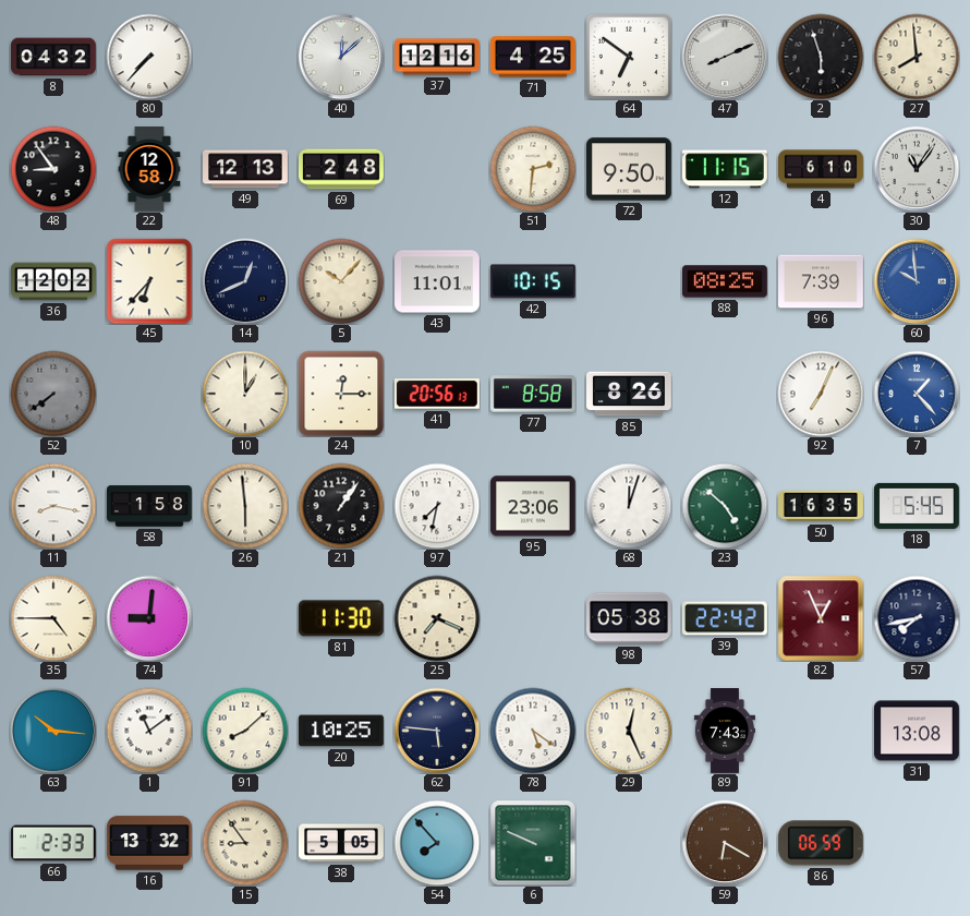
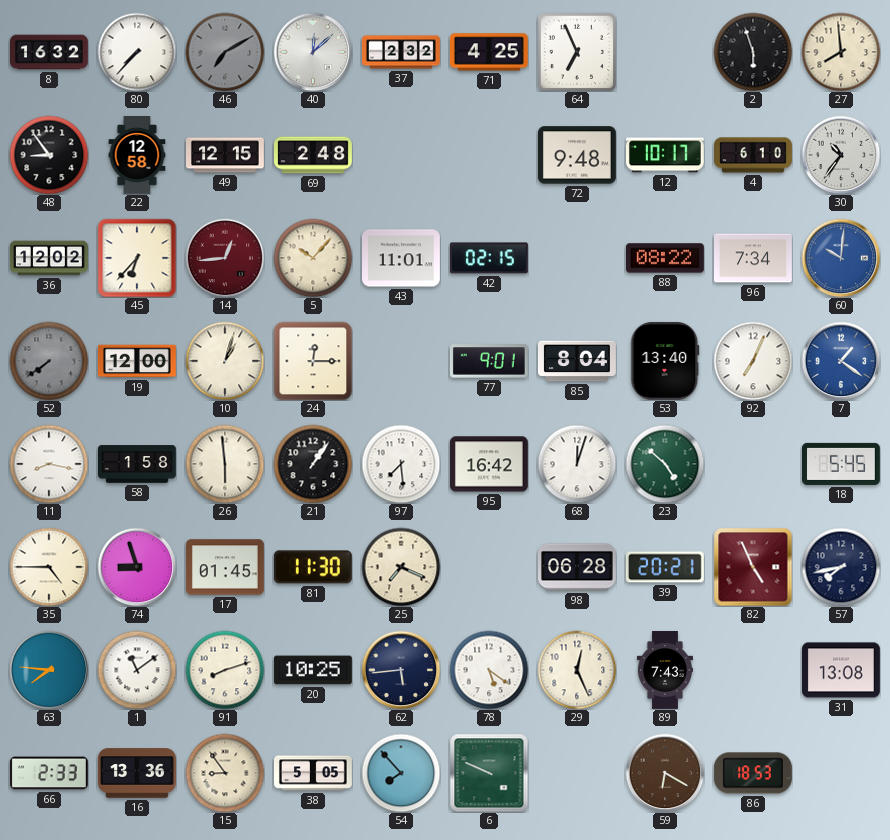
8: 04:32 -> 16:32 (50, 52)
46: none -> 7:10 (225, 52)
37: 12:16 -> 2:32 (401, 52)
64: 6:51 -> 6:56 (577, 52)
47: 8:11 -> none (725, 57)
49: 12:13 -> 12:15 (226, 155)
51: 2:31 -> none (533, 169)
72: 9:50 -> 9:48 (577, 155)
12: 11:15 -> 10:17 (666, 155)
30: 11:06 -> 10:36 (841, 155)
14: 12:41 -> 12:44 (225, 258)
14 dial: navy -> burgundy (225, 258)
42: 10:15 -> 02:15 (489, 258)
88: 08:25 -> 08:22 (666, 258)
96: 7:39 -> 7:34 (754, 258)
60: 9:59 -> 10:01 (841, 258)
19: none -> 12:00 (138, 361)
10: 1:00 -> 1:03 (225, 361)
41: 20:56 -> none (437, 394)
77: 8:58 -> 9:01 (489, 361)
85: 8:26 -> 8:04 (578, 361)
53: none -> 13:40 (665, 361)
7: 1:23 -> 1:21 (841, 361)
97: 7:32 -> 7:29 (401, 464)
95: 23:06 -> 16:42 (489, 464)
50: 16:35 -> none (821, 506)
74: 9:01 -> 8:57 (137, 567)
17: none -> 01:45 (225, 567)
98: 05:38 -> 06:28 (578, 567)
39: 22:42 -> 20:21 (665, 567)
82: 12:56 -> 4:56 (753, 567)
63: 10:16 -> 7:46 (49, 670)
91: 8:08 -> 8:12 (225, 670)
62: 5:46 -> 5:44 (401, 670)
16: 13:32 -> 13:36 (138, 773)
86: 06:59 -> 18:53 (753, 773)
